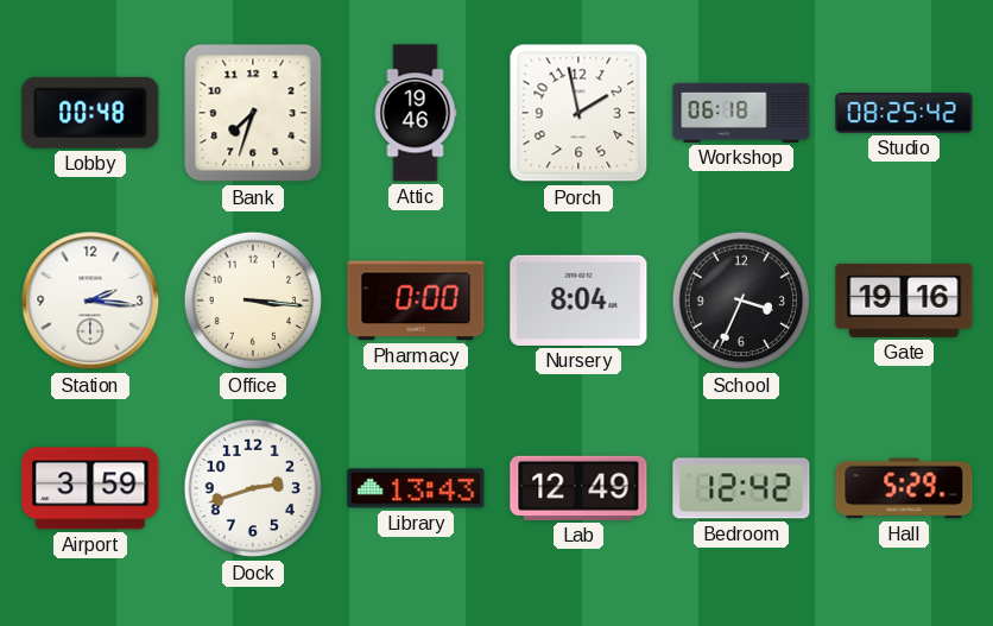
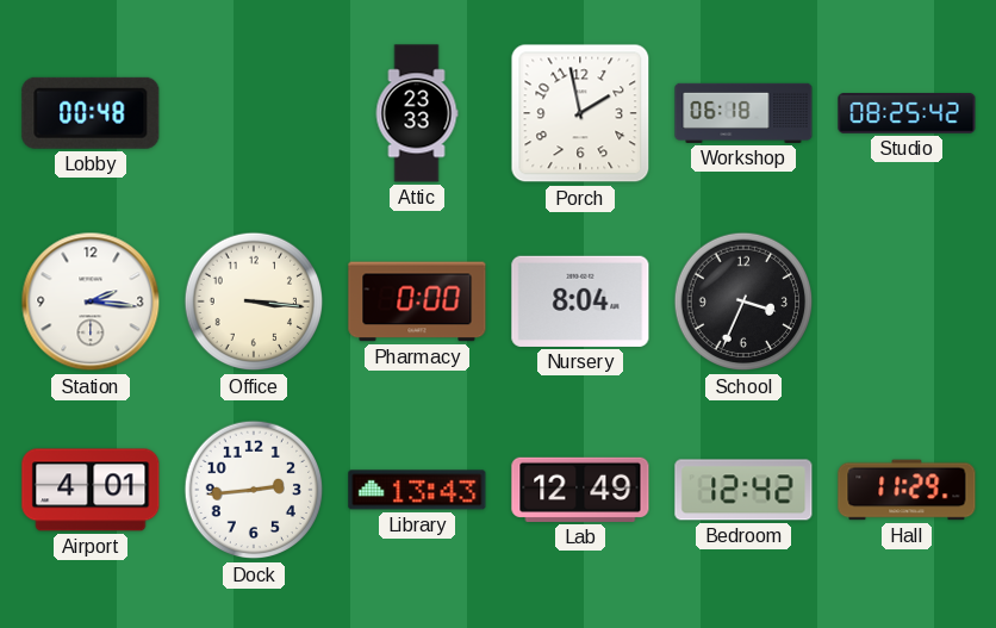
Bank: 7:33 -> none (253, 113)
Attic: 19:46 -> 23:33 (417, 113)
Gate: 19:16 -> none (904, 301)
Airport: 3:59 -> 4:01 (91, 490)
Dock: 2:42 -> 2:44 (254, 490)
Hall: 5:29 -> 11:29 (907, 490)
